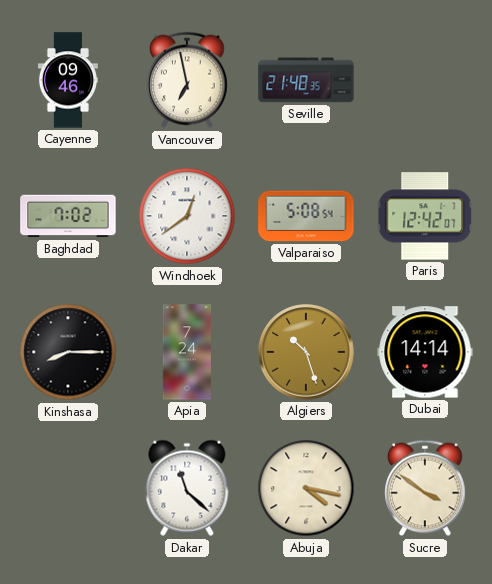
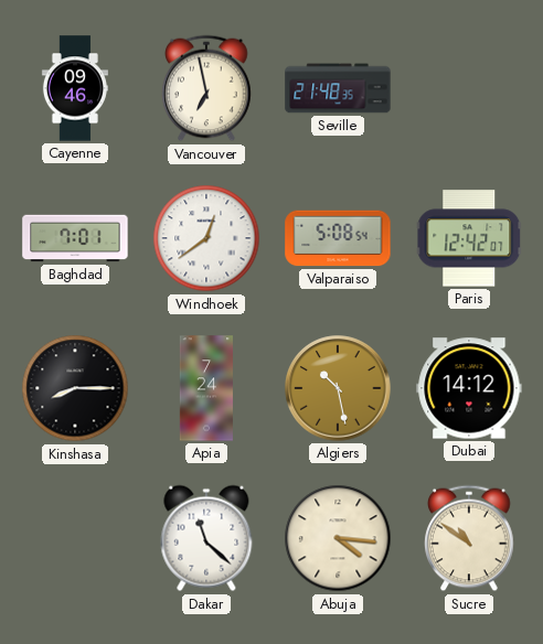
Baghdad: 7:02 -> 7:01 (75, 238)
Algiers: 10:27 -> 10:28 (338, 388)
Dubai: 14:14 -> 14:12 (469, 388)
Abuja: 4:17 -> 4:16 (338, 538)
Sucre: 3:51 -> 10:51 (469, 538)
